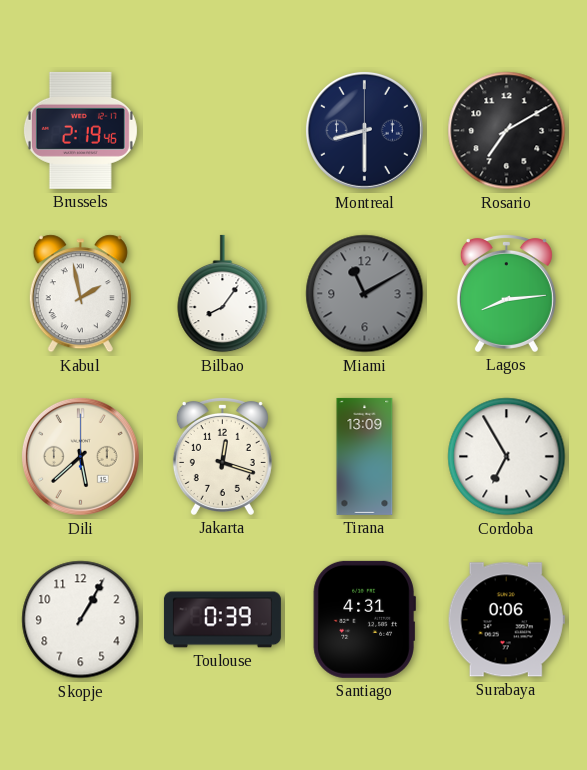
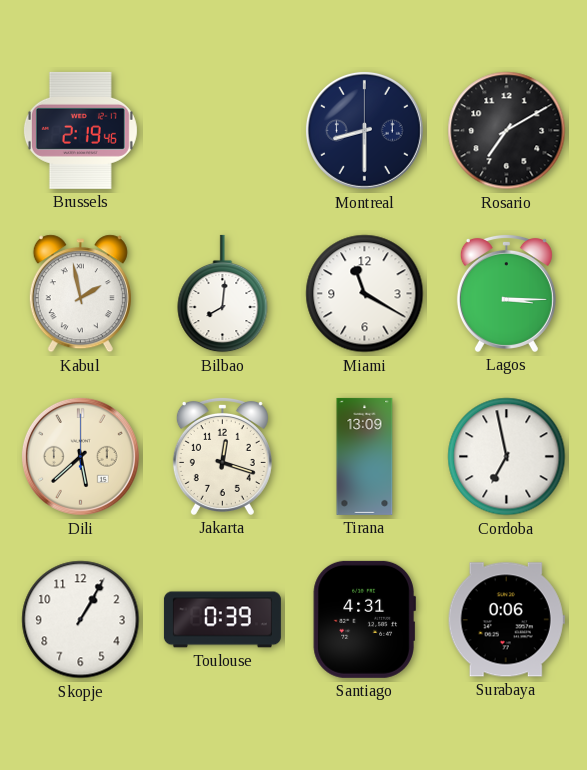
Bilbao: 8:06 -> 8:01 (223, 294)
Miami: 11:10 -> 11:20 (365, 294)
Miami dial: grey -> white (365, 294)
Lagos: 8:14 -> 3:15 (506, 293)
Cordoba: 6:55 -> 6:58 (507, 457)
